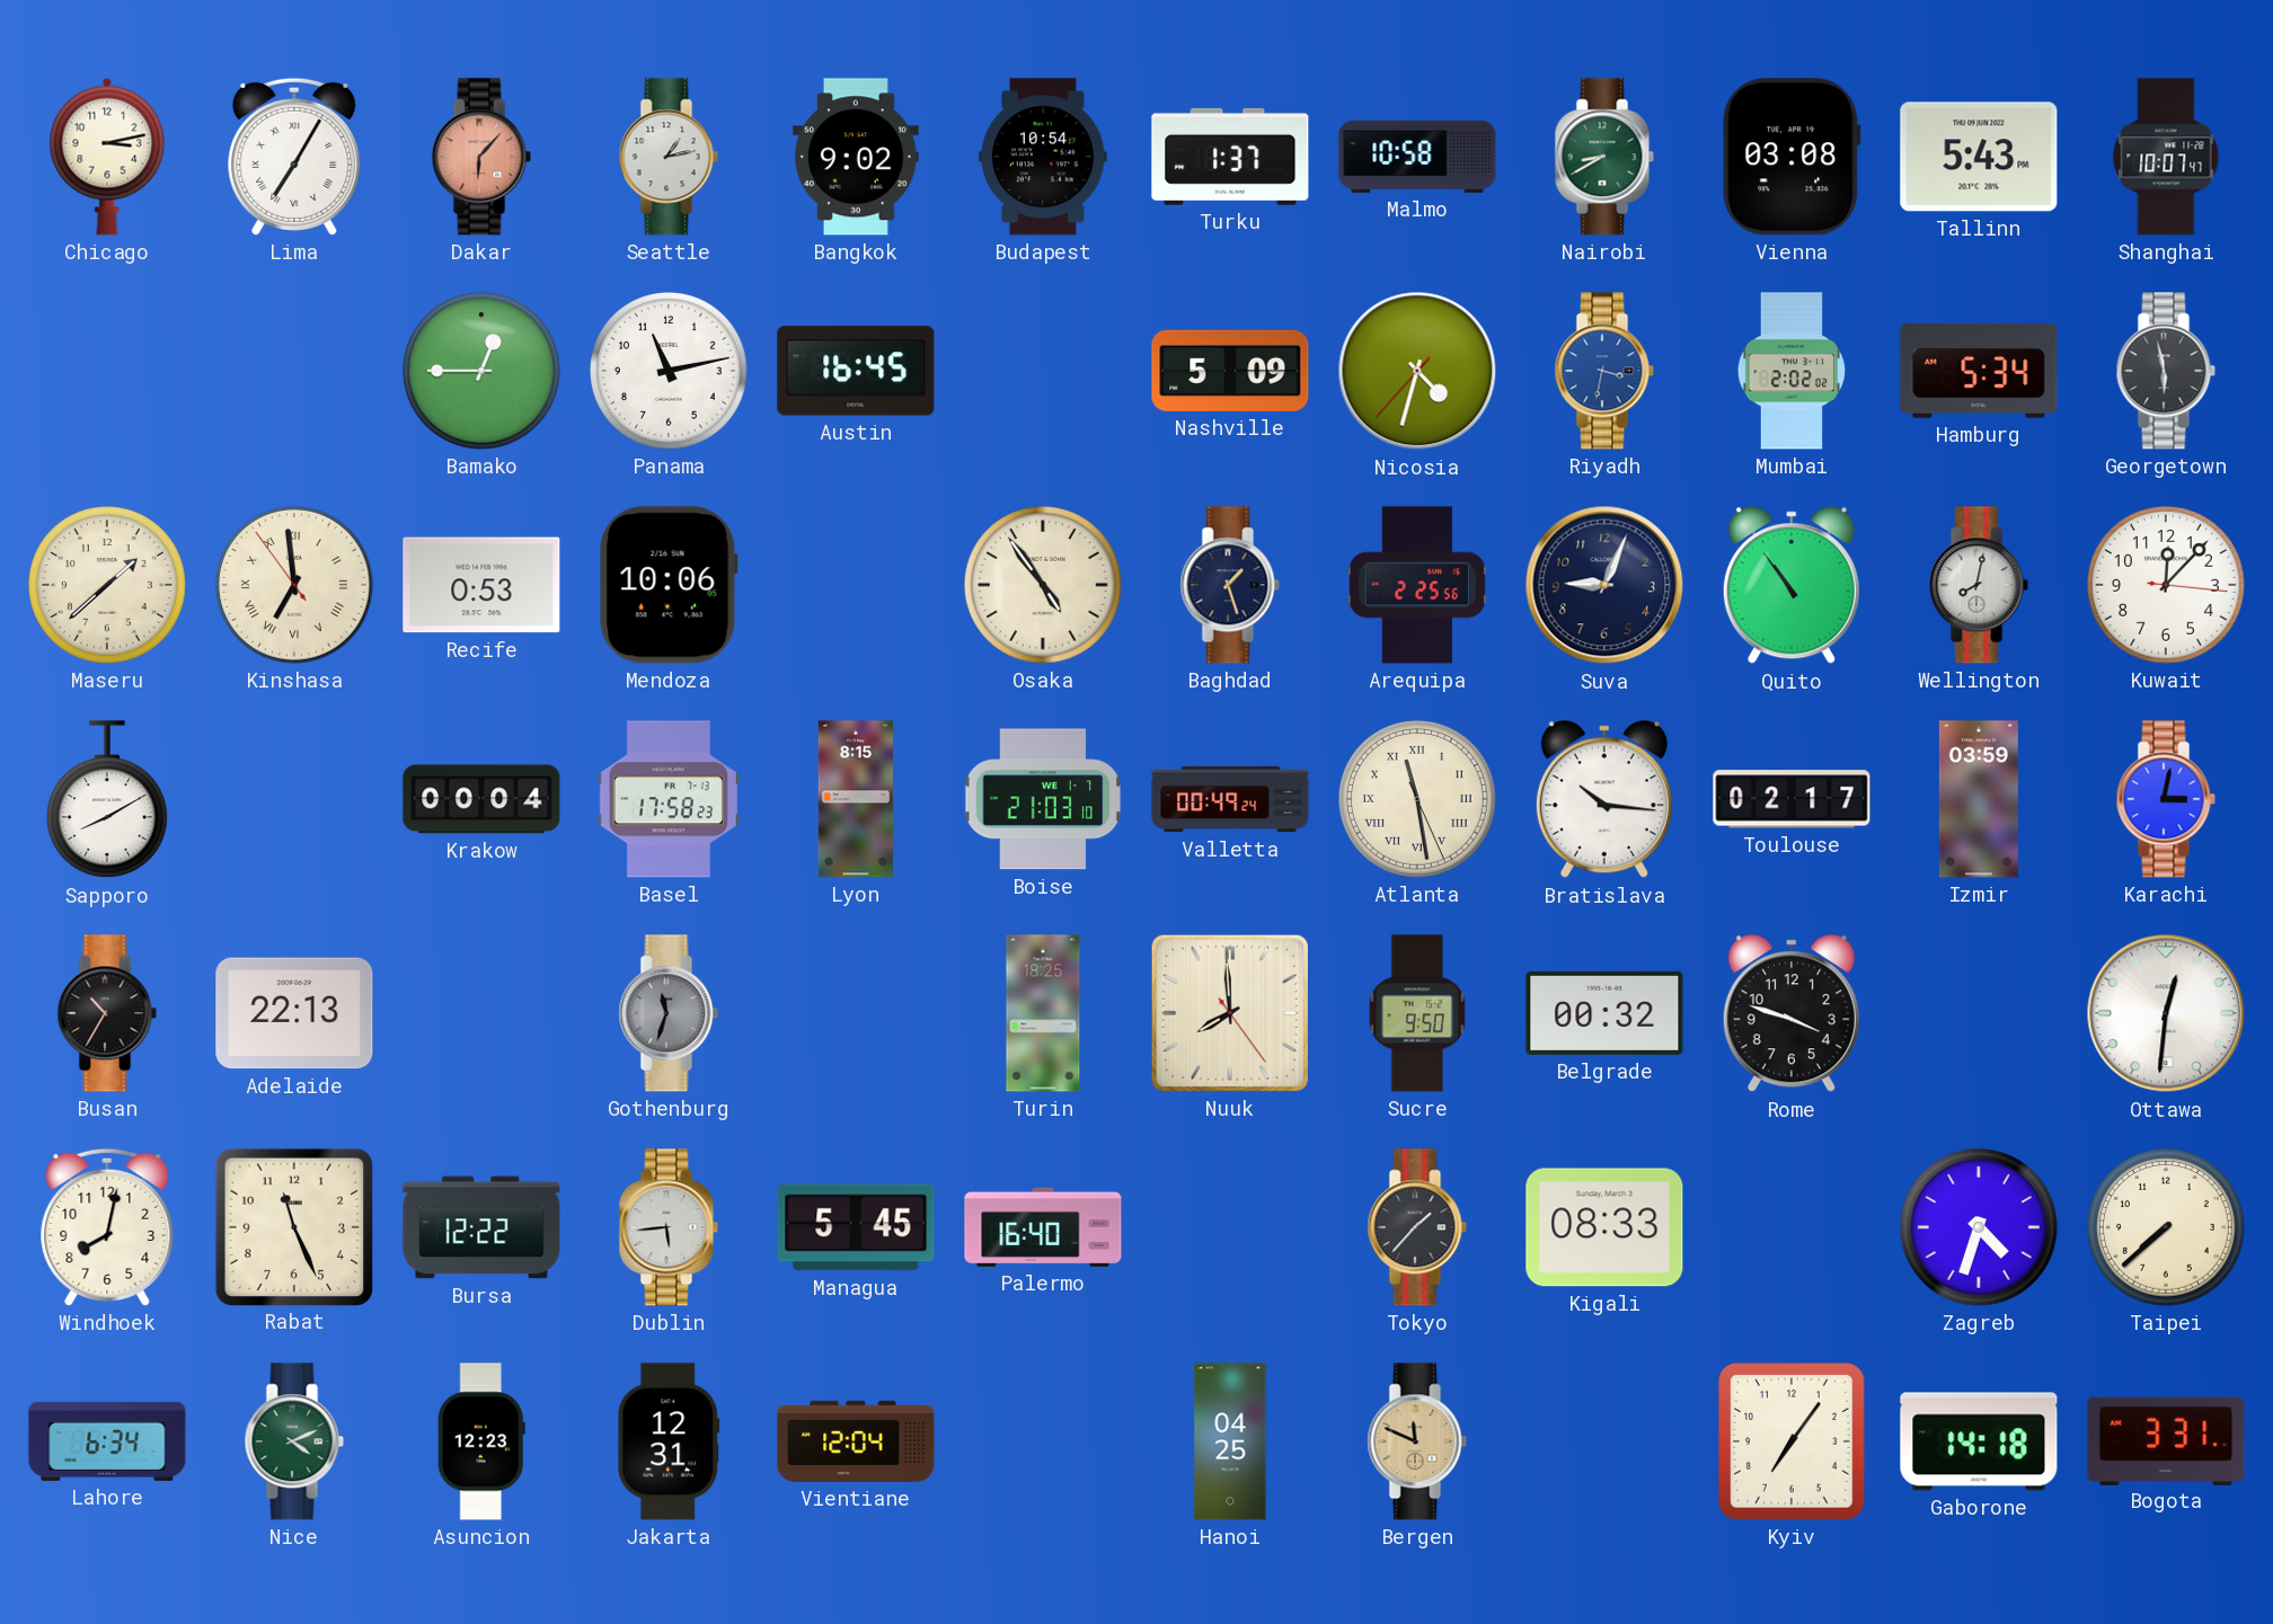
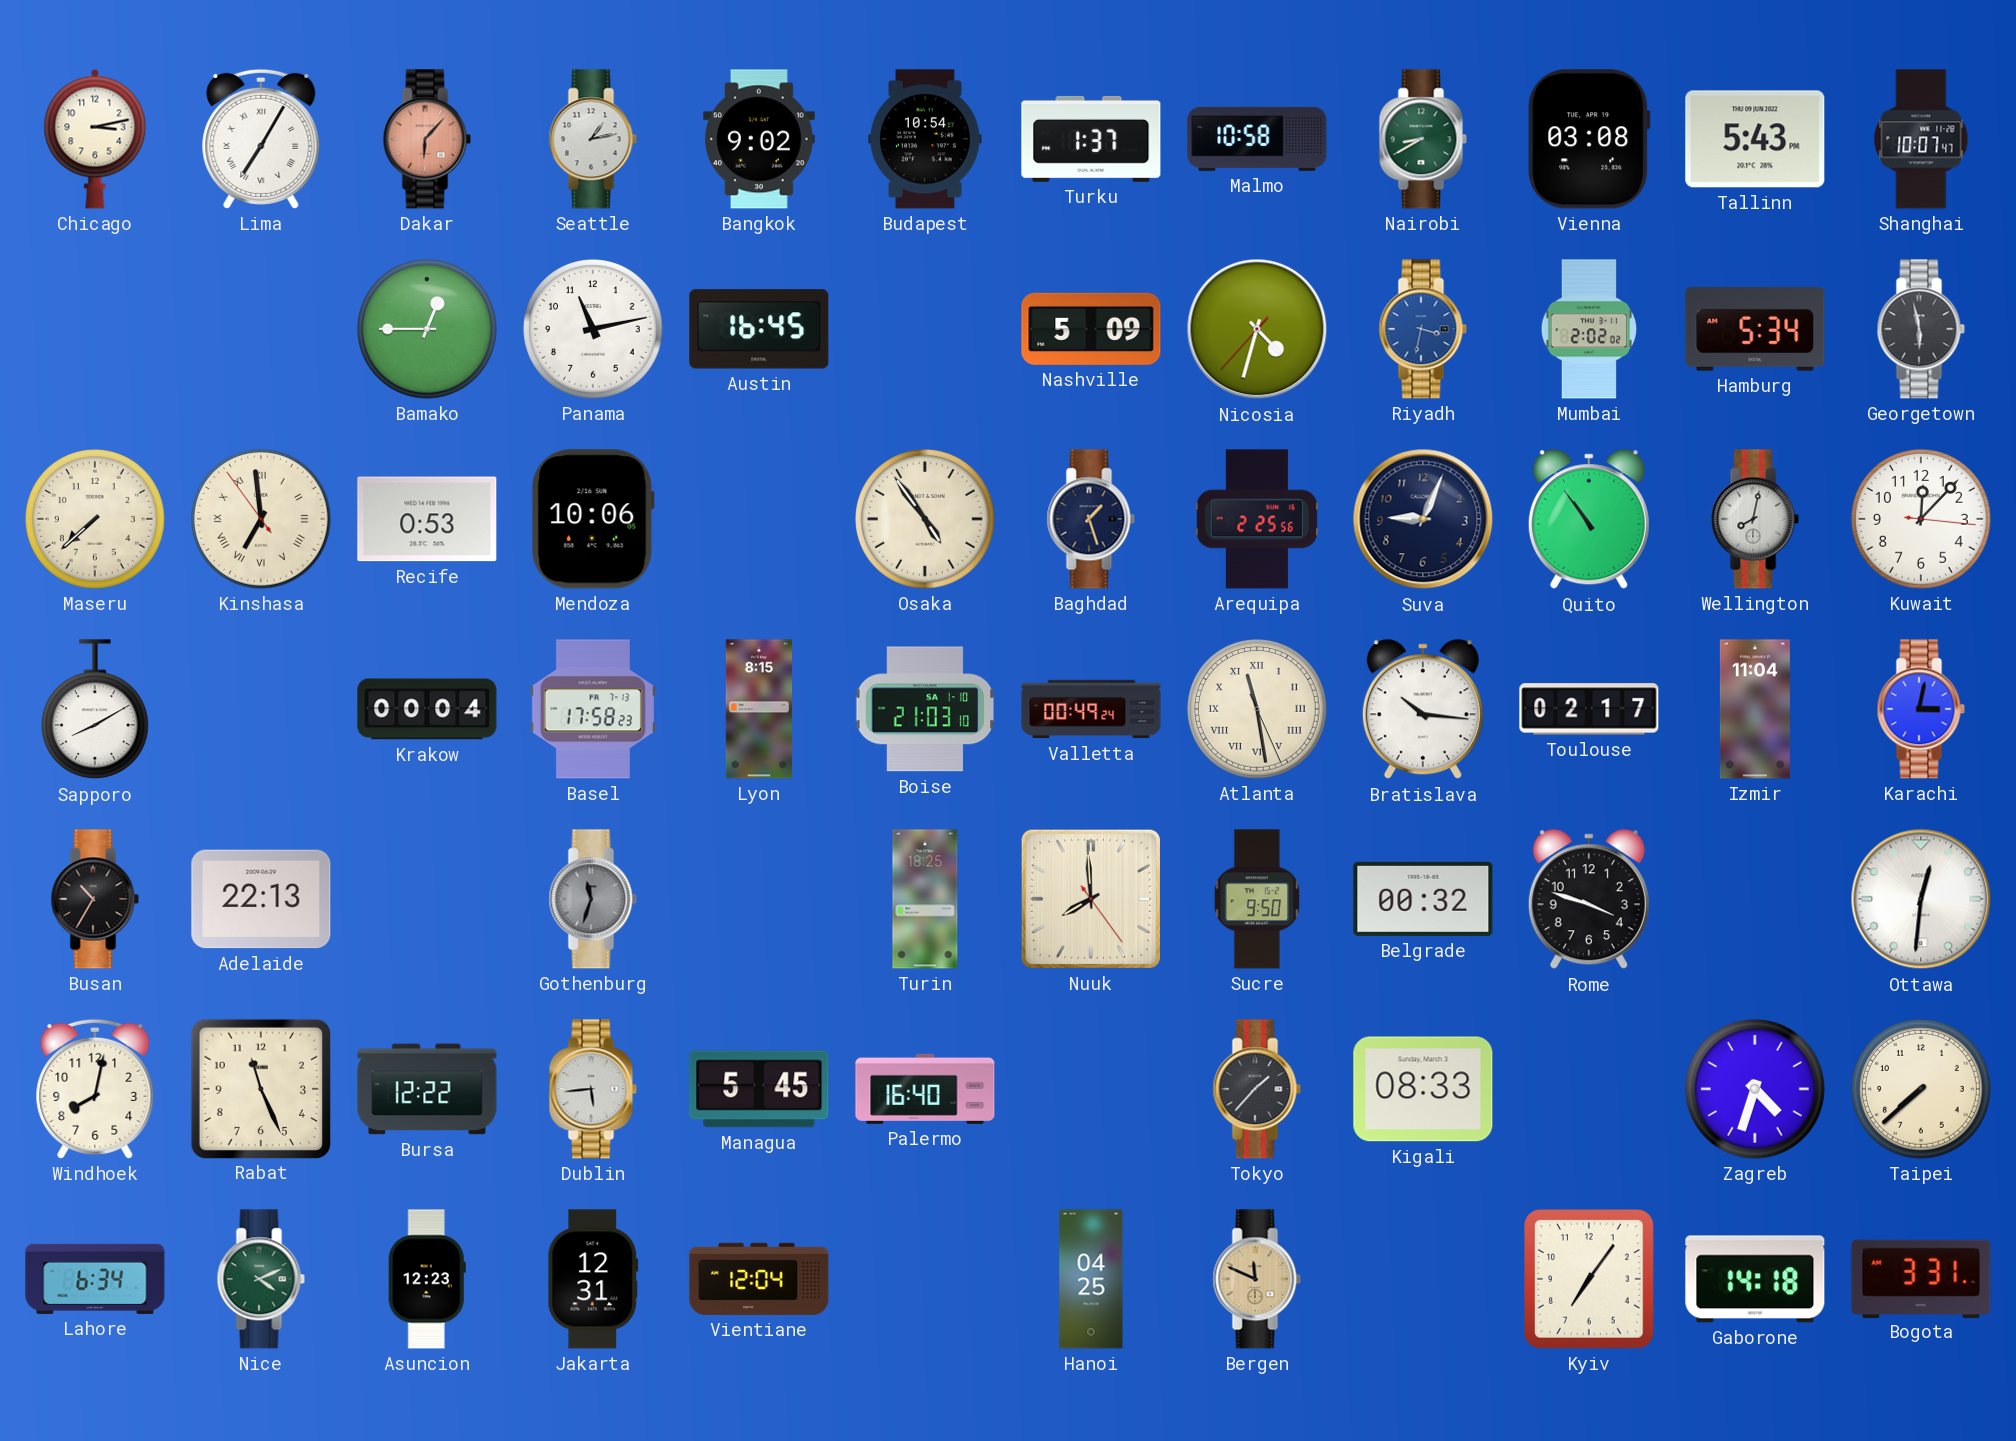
Maseru: 1:38 -> 7:38 (96, 520)
Boise date: WE 1-7 -> SA 1-10 (925, 709)
Izmir: 03:59 -> 11:04 (1755, 709)
